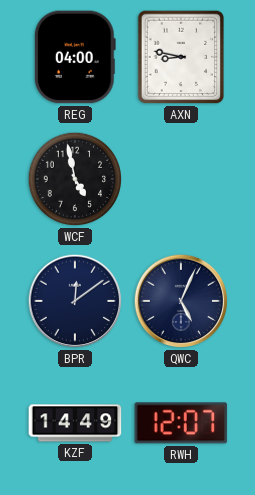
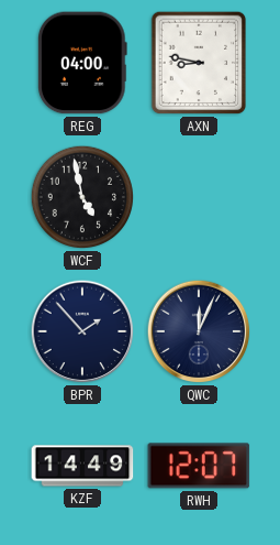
BPR: 12:09 -> 1:53 (82, 331)
QWC: 5:04 -> 12:04 (199, 331)
